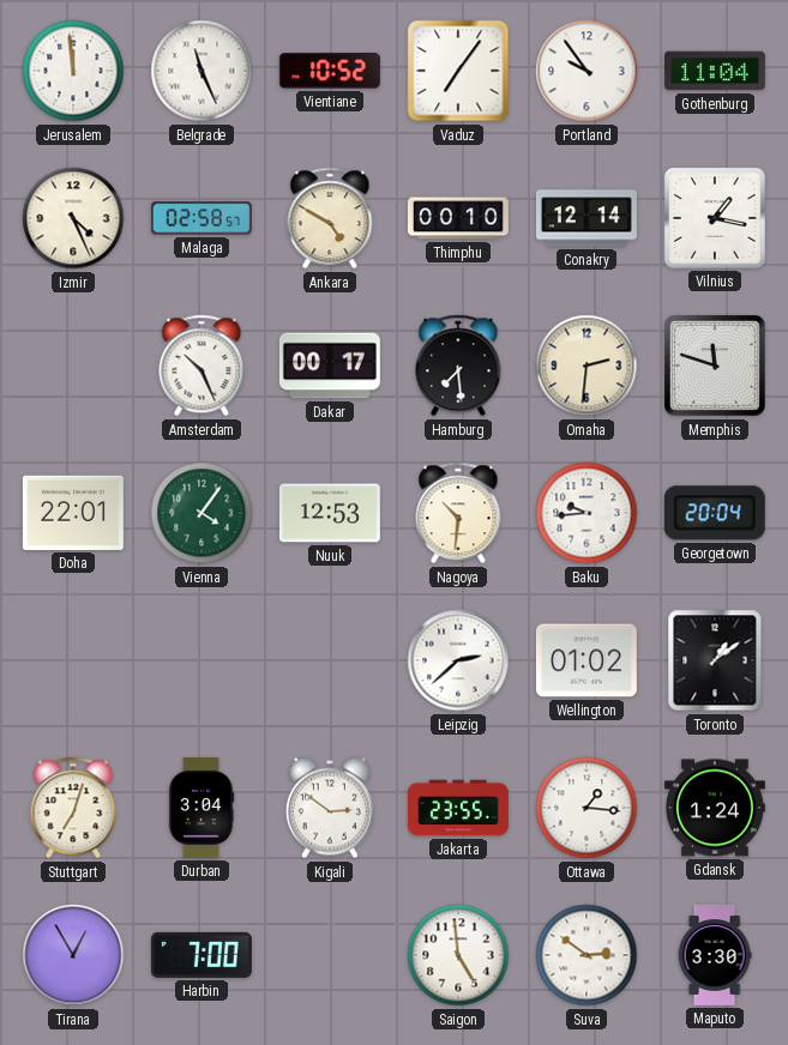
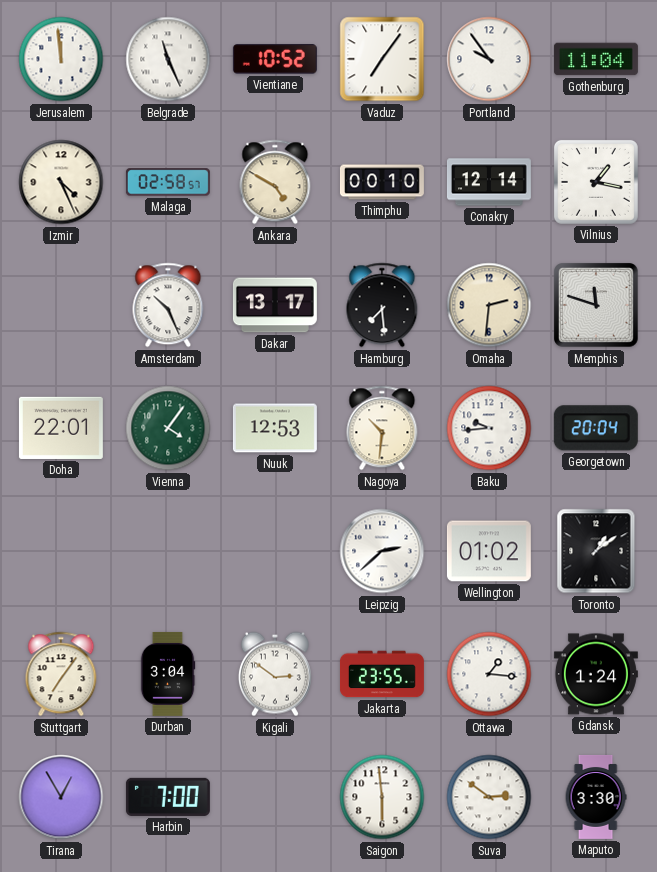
Dakar: 00:17 -> 13:17 (275, 305)
Stuttgart: 7:03 -> 7:06 (61, 674)
Saigon: 4:59 -> 5:59 (382, 797)
